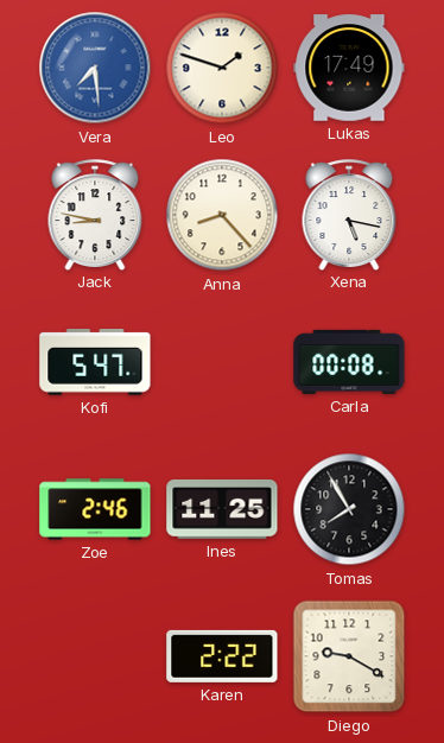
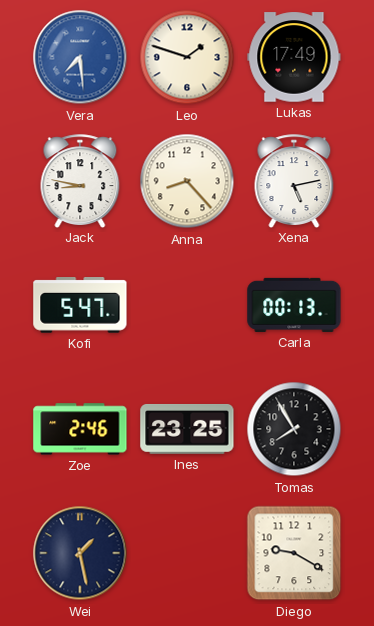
Xena: 5:17 -> 5:13 (294, 181)
Carla: 00:08 -> 00:13 (294, 305)
Ines: 11:25 -> 23:25 (187, 429)
Wei: none -> 1:28 (80, 553)
Karen: 2:22 -> none (222, 656)
